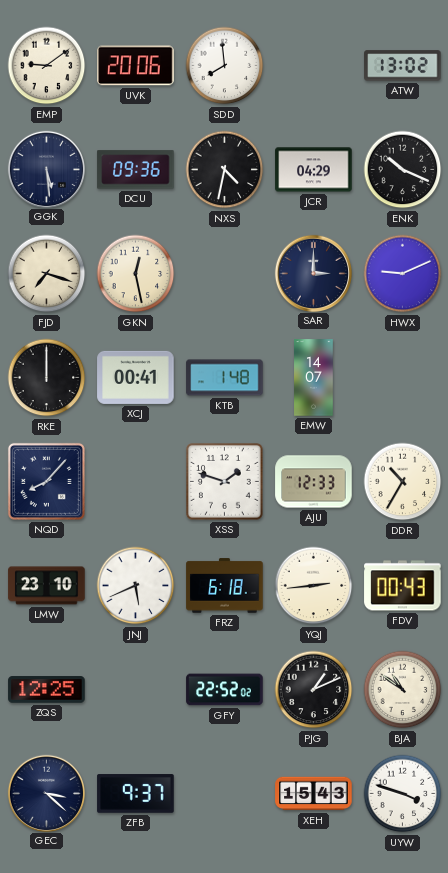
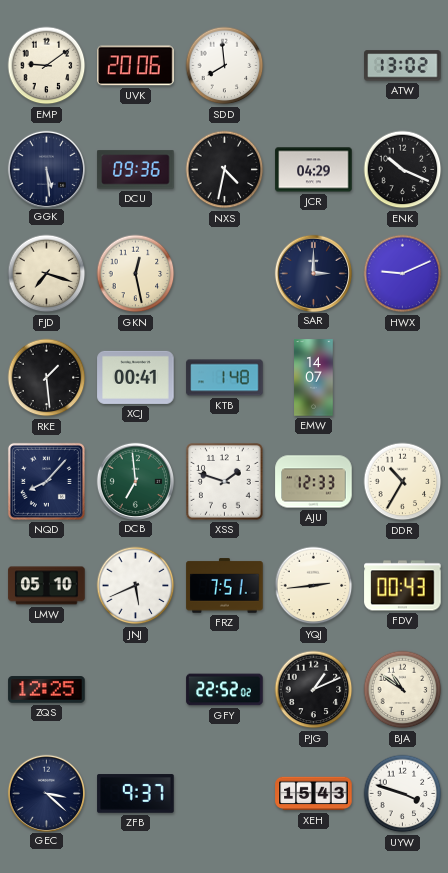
RKE: 12:00 -> 1:29 (47, 378)
DCB: none -> 6:59 (135, 481)
LMW: 23:10 -> 05:10 (47, 586)
FRZ: 6:18 -> 7:51 (225, 586)
